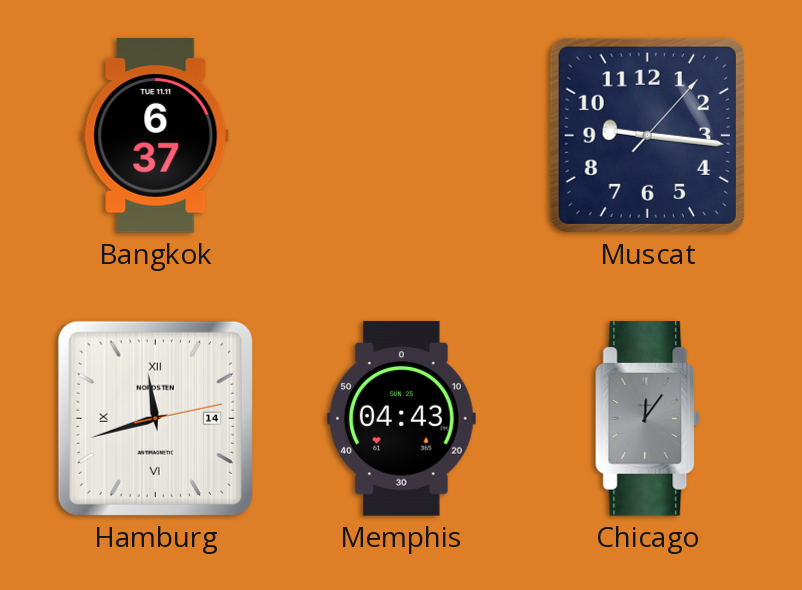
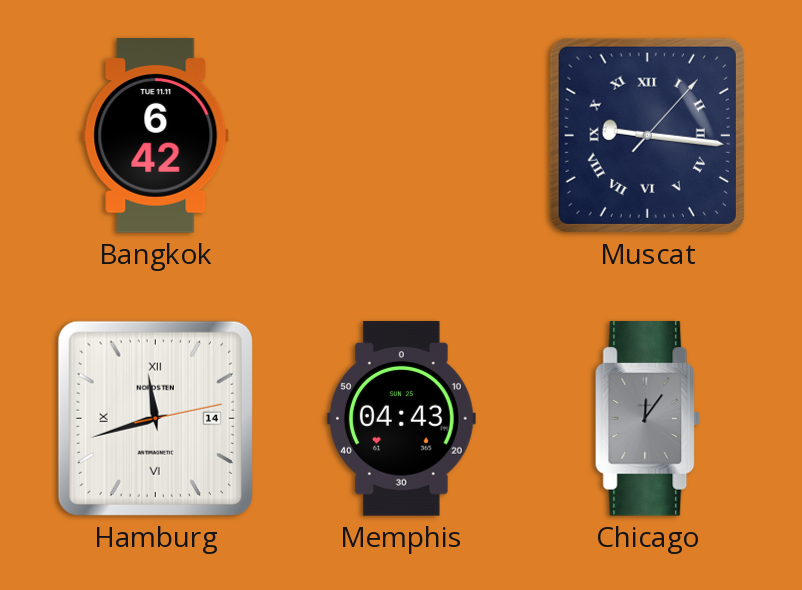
Bangkok: 6:37 -> 6:42 (156, 136)
Muscat numerals: Arabic -> Roman (647, 135)
